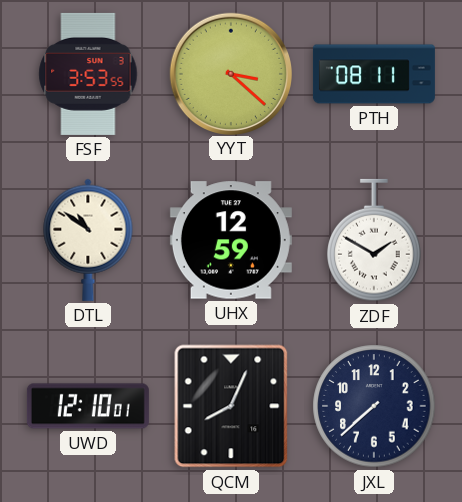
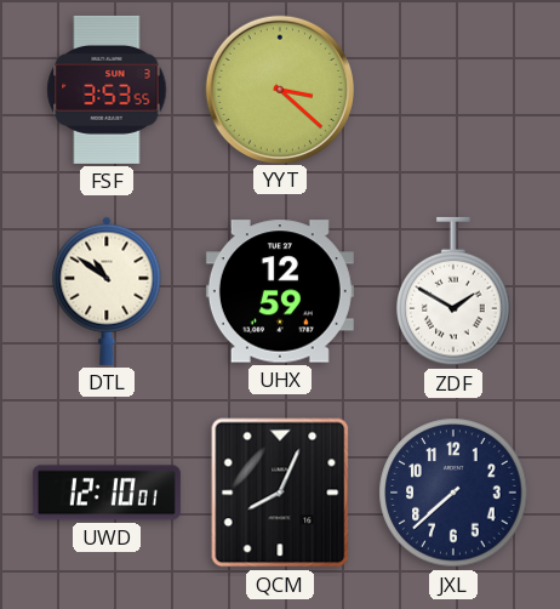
PTH: 08:11 -> none (374, 74)
